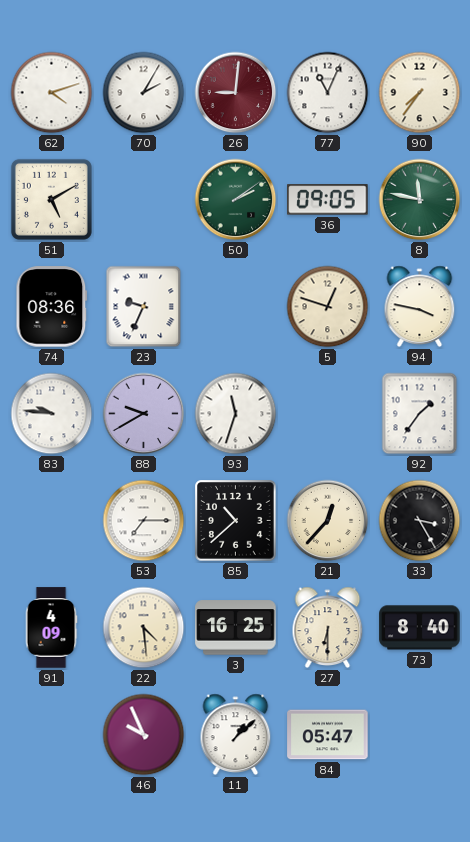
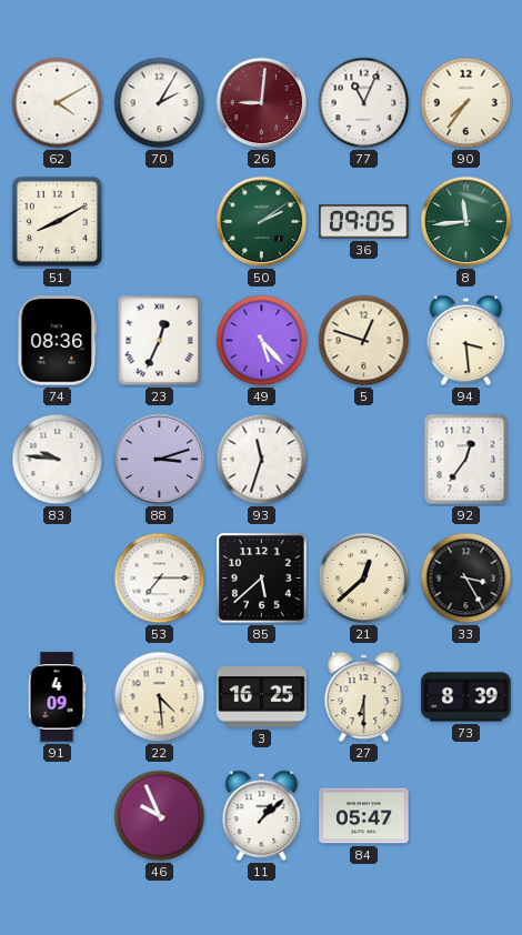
62: 4:12 -> 4:10 (58, 103)
51: 5:10 -> 8:10 (57, 221)
8: 11:47 -> 11:44 (466, 222)
23: 9:34 -> 12:34 (160, 341)
49: none -> 5:23 (262, 341)
94: 3:47 -> 3:29 (466, 341)
88: 9:40 -> 3:12 (160, 460)
92: 1:36 -> 12:36 (466, 460)
85: 10:38 -> 5:38 (262, 579)
21: 12:37 -> 12:38 (364, 579)
73: 8:40 -> 8:39 (466, 697)
